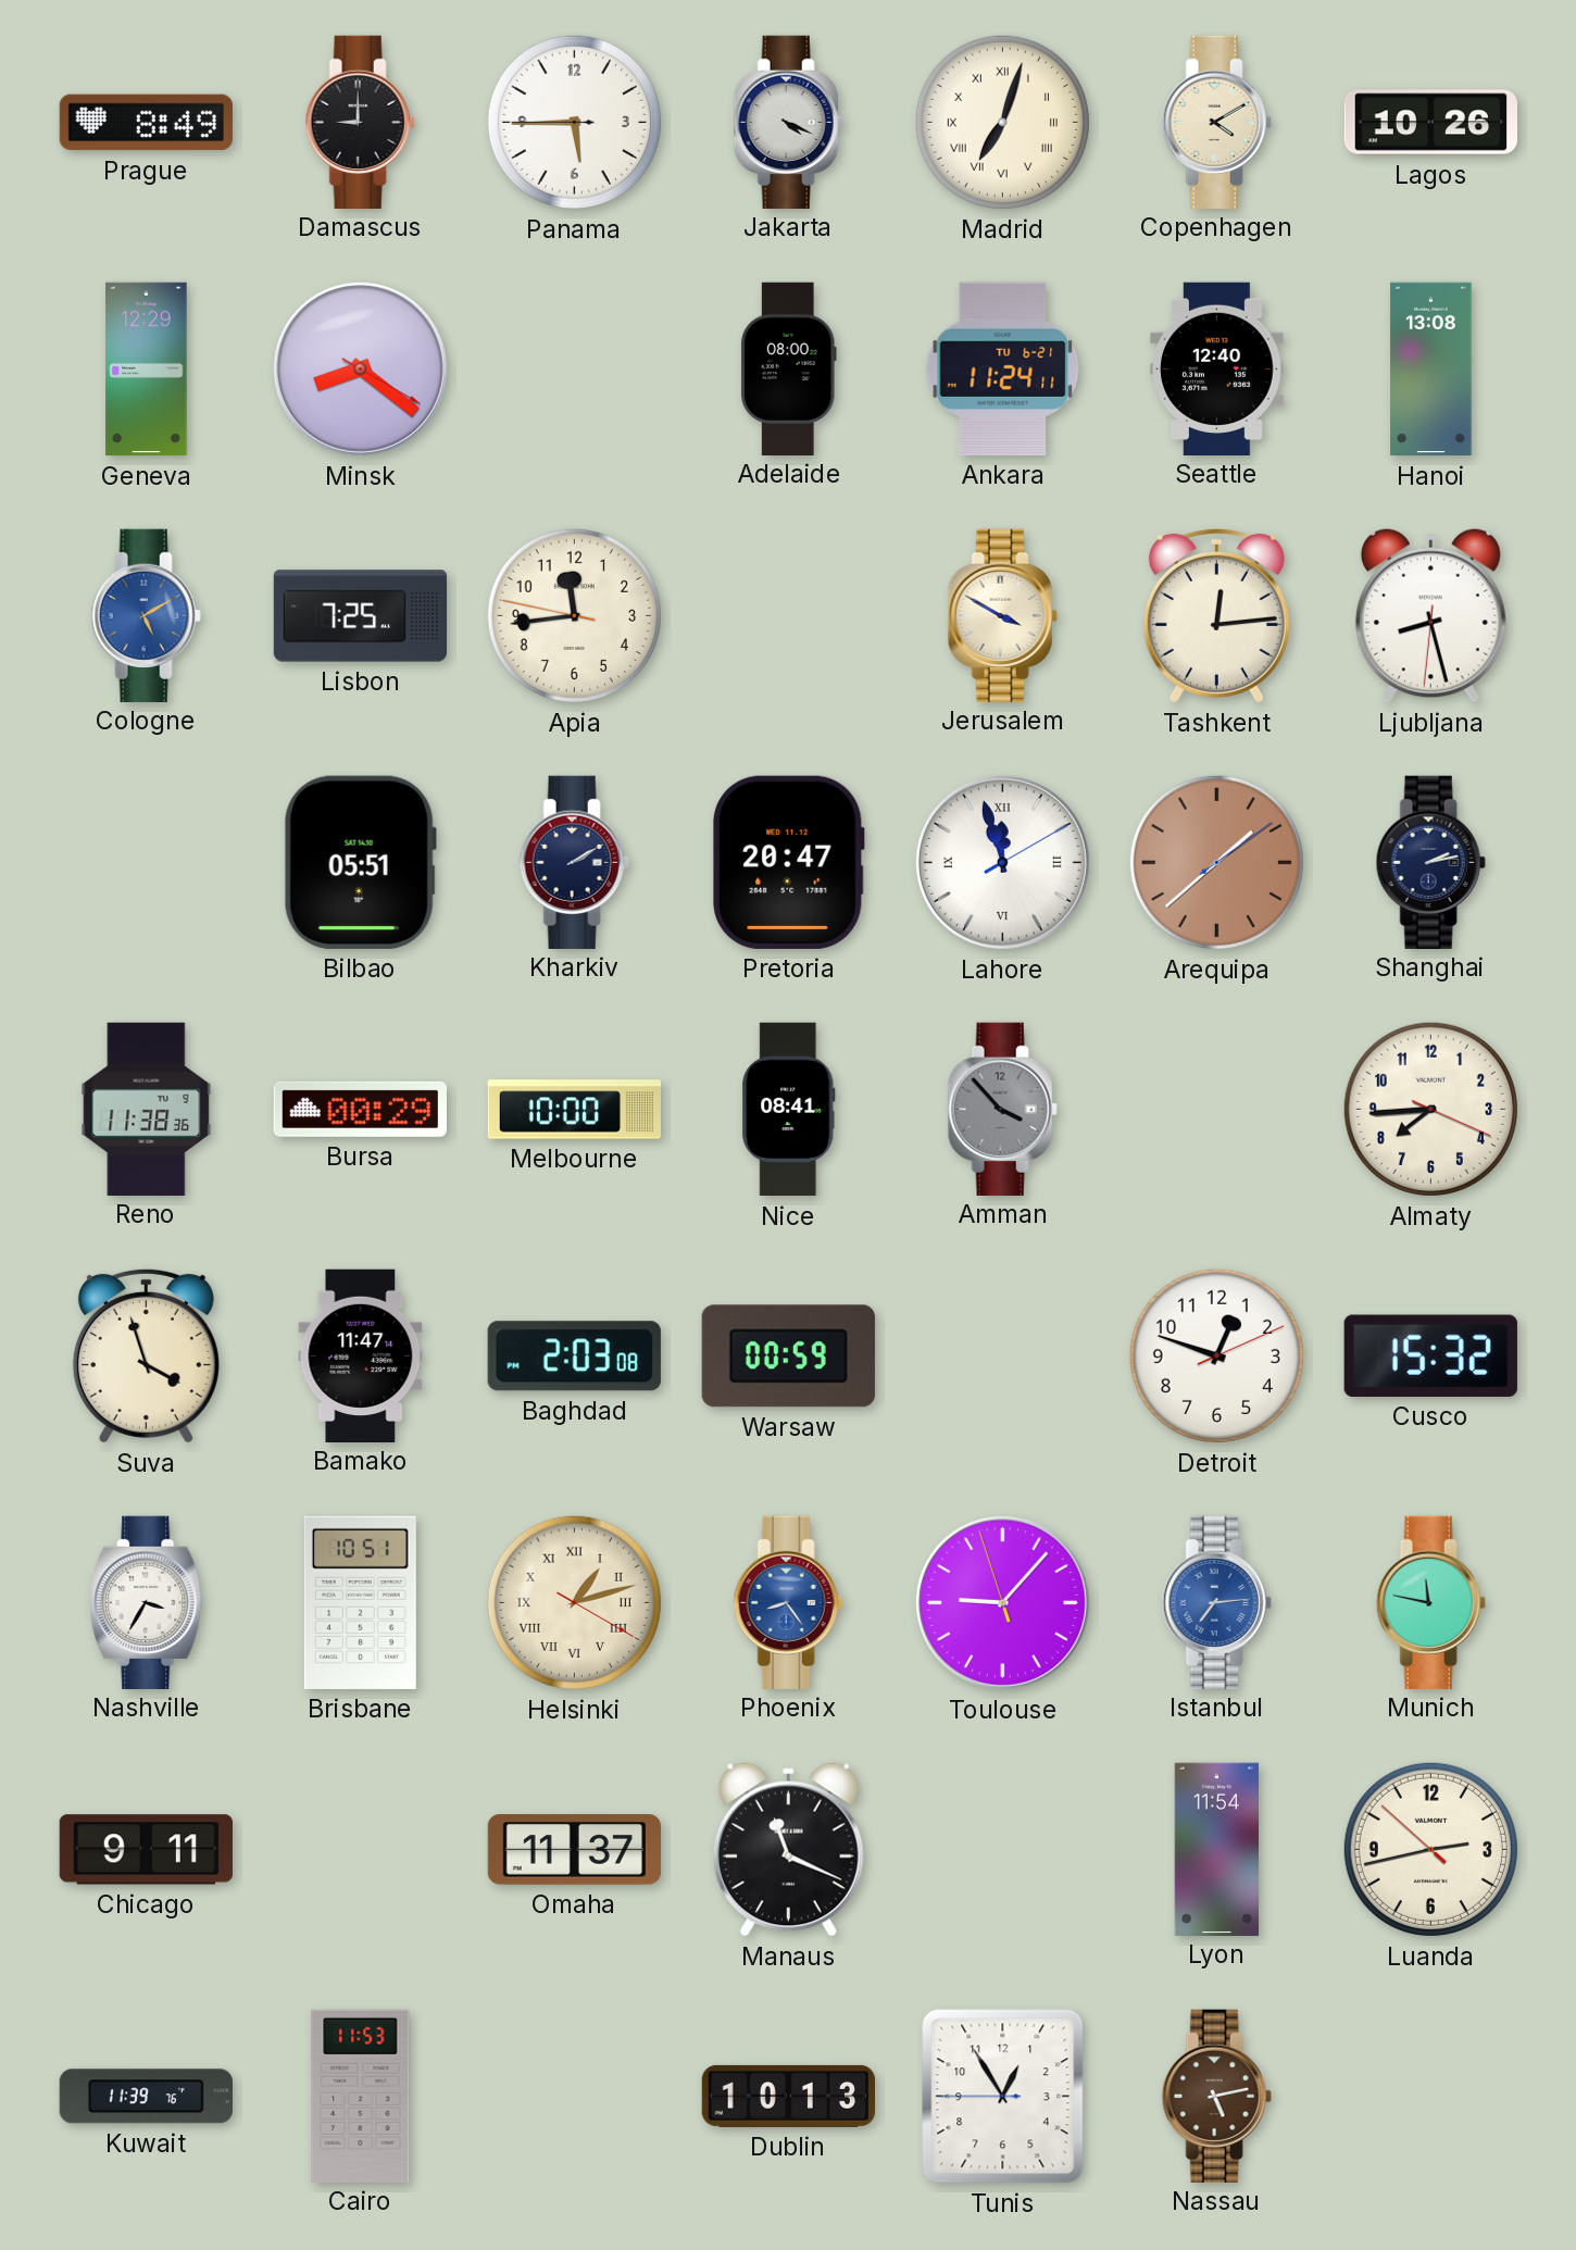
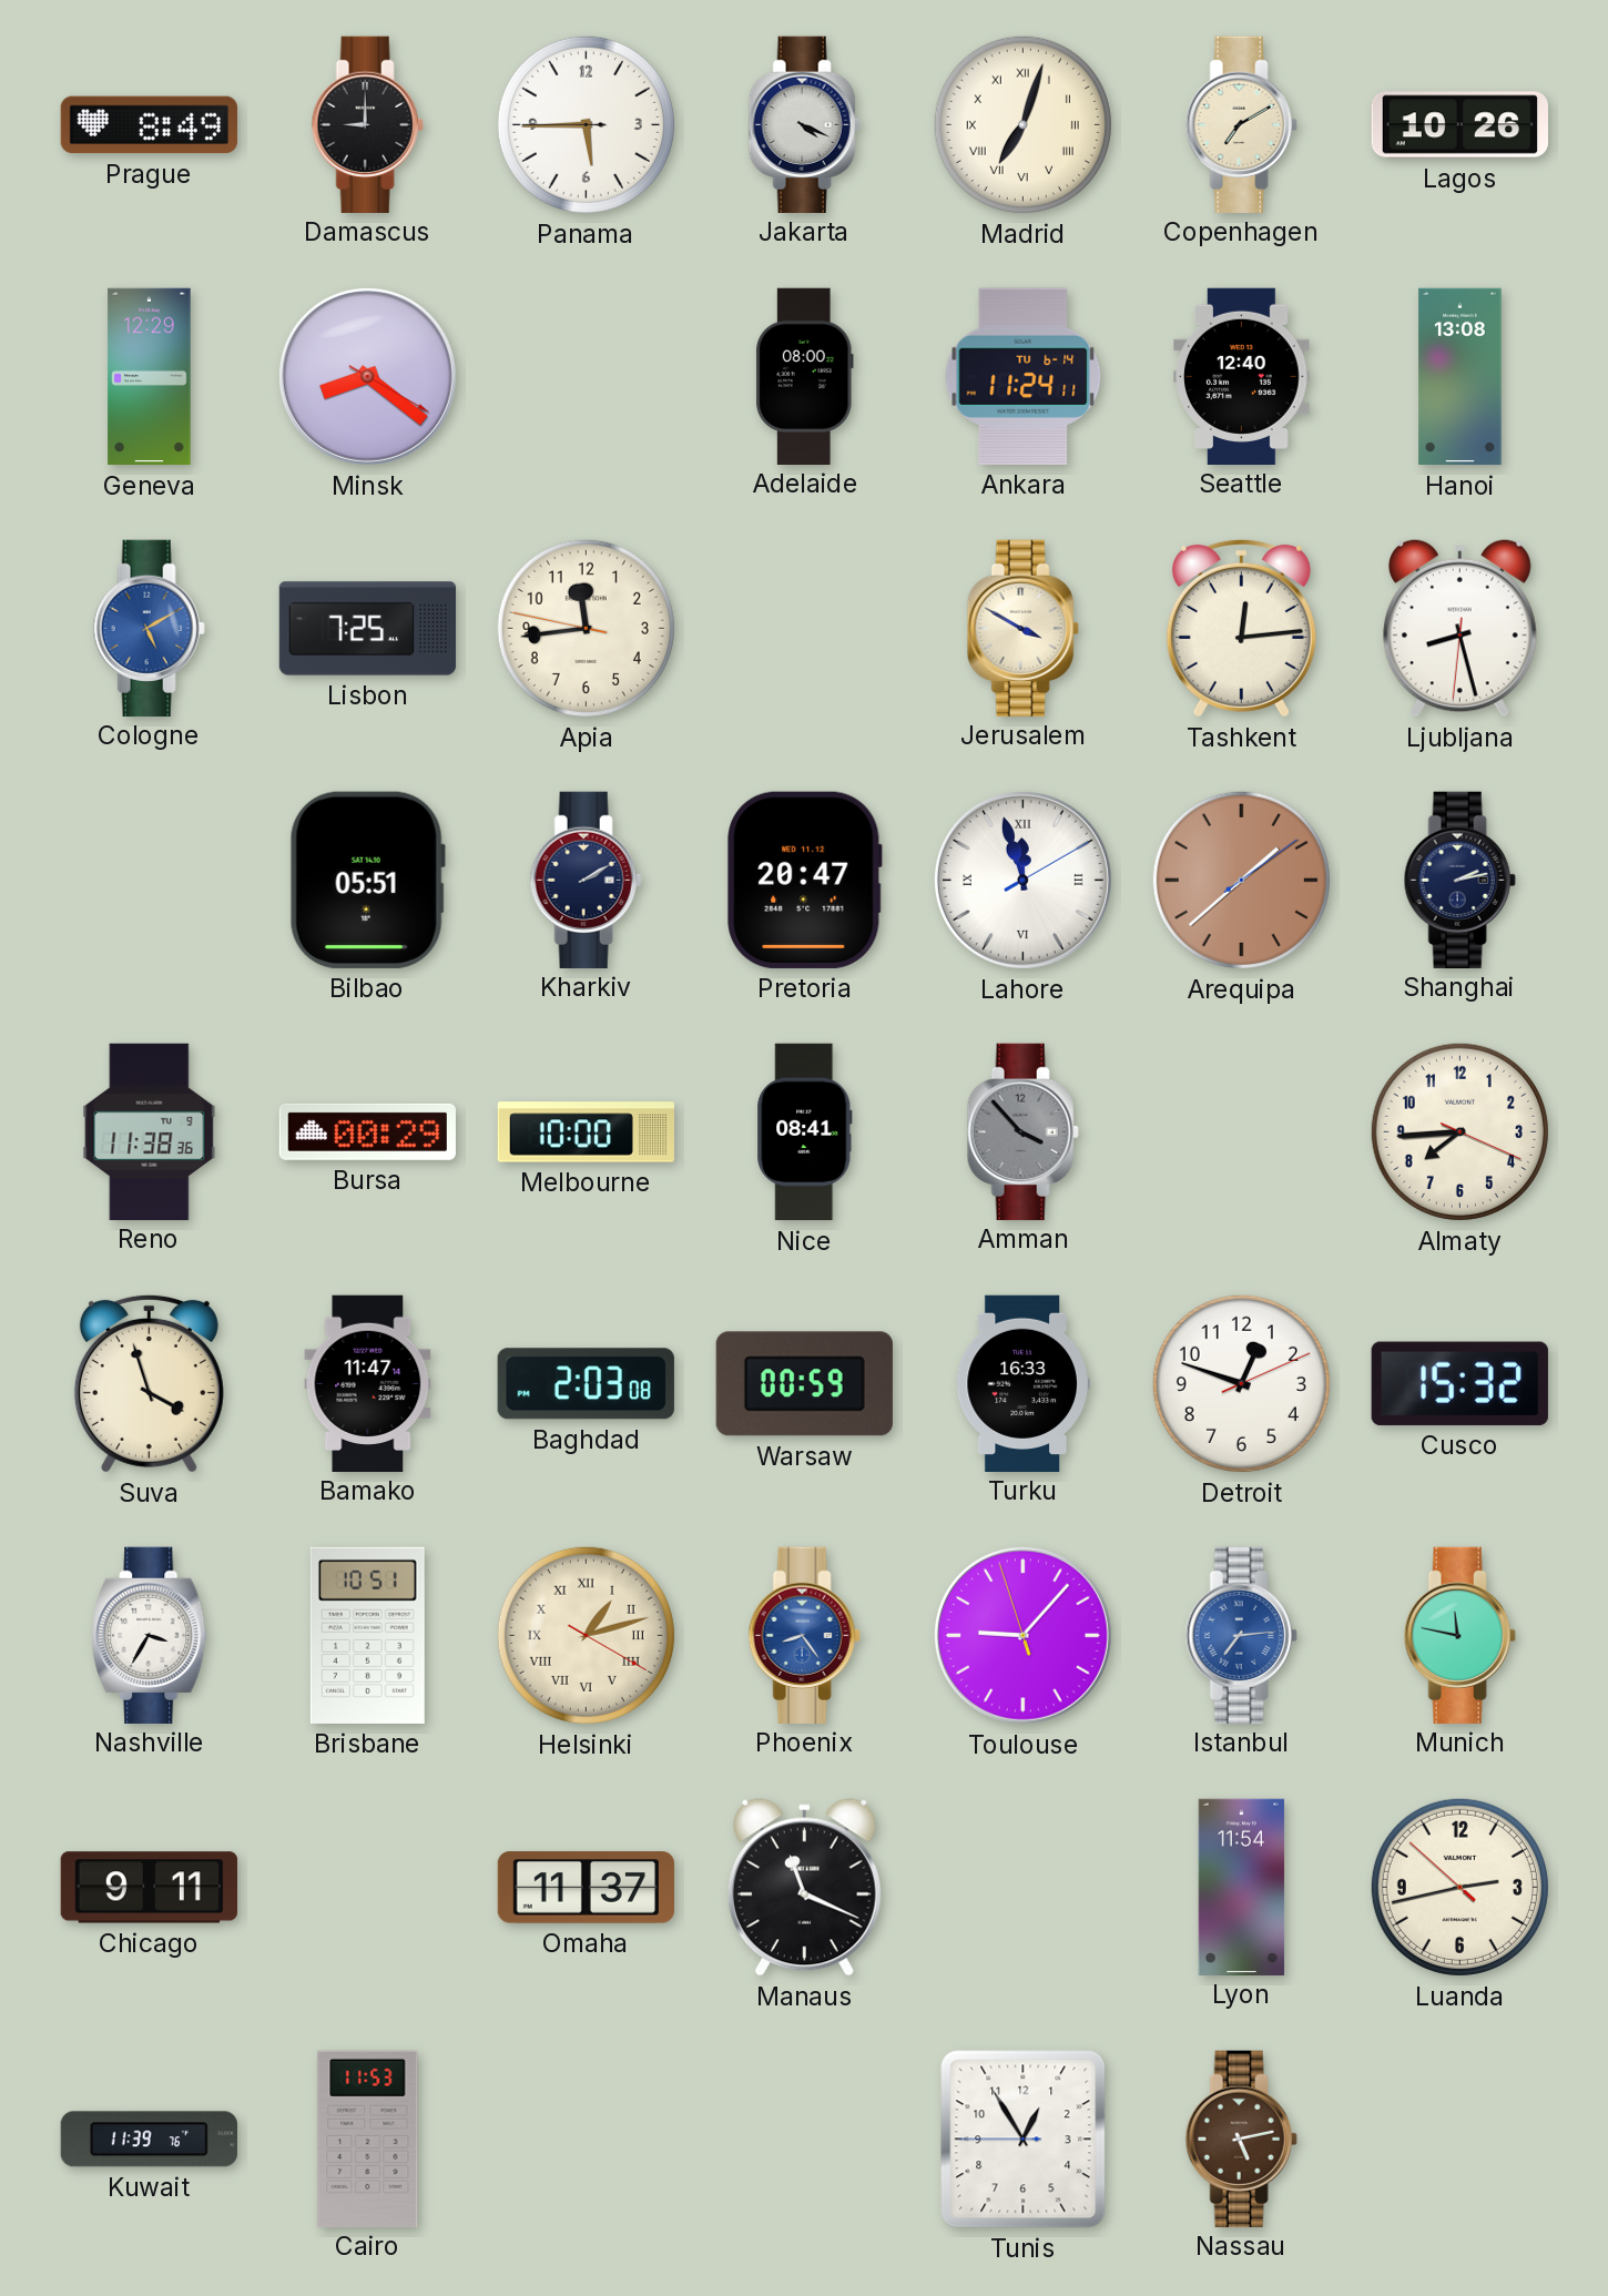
Copenhagen: 4:10 -> 7:10 (1241, 124)
Ankara date: TU 6-21 -> TU 6-14 (1024, 376)
Turku: none -> 16:33 (1022, 1383)
Dublin: 10:13 -> none (788, 2096)
